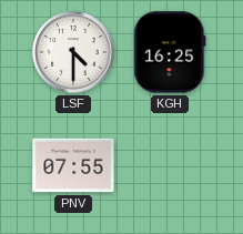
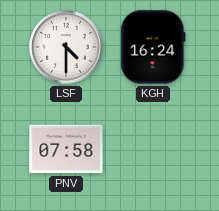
KGH: 16:25 -> 16:24 (153, 47)
PNV: 07:55 -> 07:58 (66, 149)
